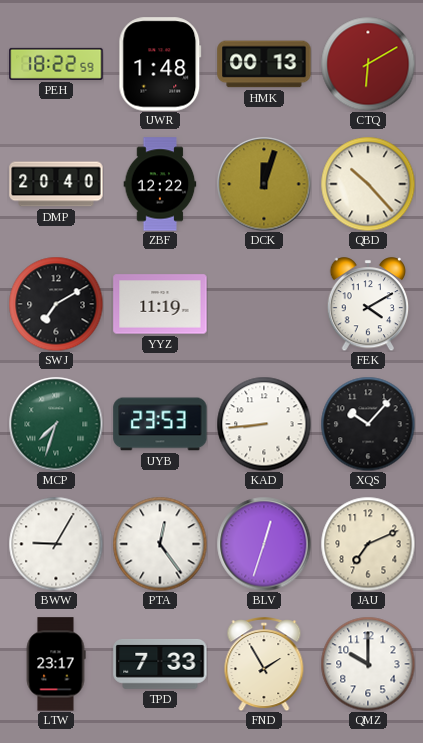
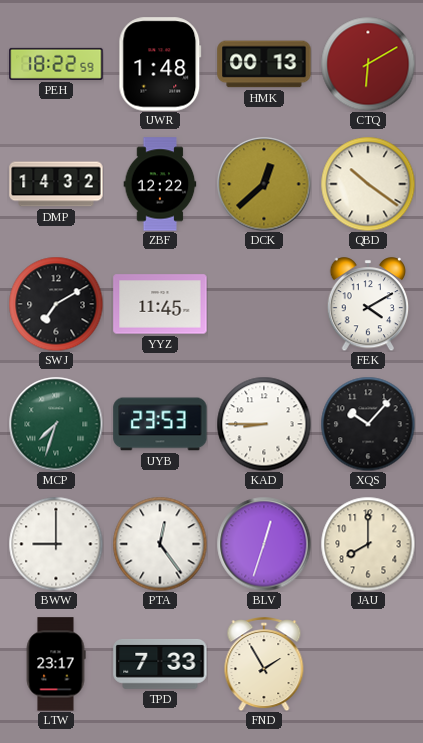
DMP: 20:40 -> 14:32 (56, 184)
DCK: 12:03 -> 12:38 (264, 184)
QBD: 10:23 -> 10:21 (368, 184)
YYZ: 11:19 -> 11:45 (160, 304)
KAD: 8:44 -> 8:45 (264, 424)
BWW: 9:05 -> 9:00 (56, 544)
JAU: 7:11 -> 8:00 (368, 544)
QMZ: 10:00 -> none (368, 664)
